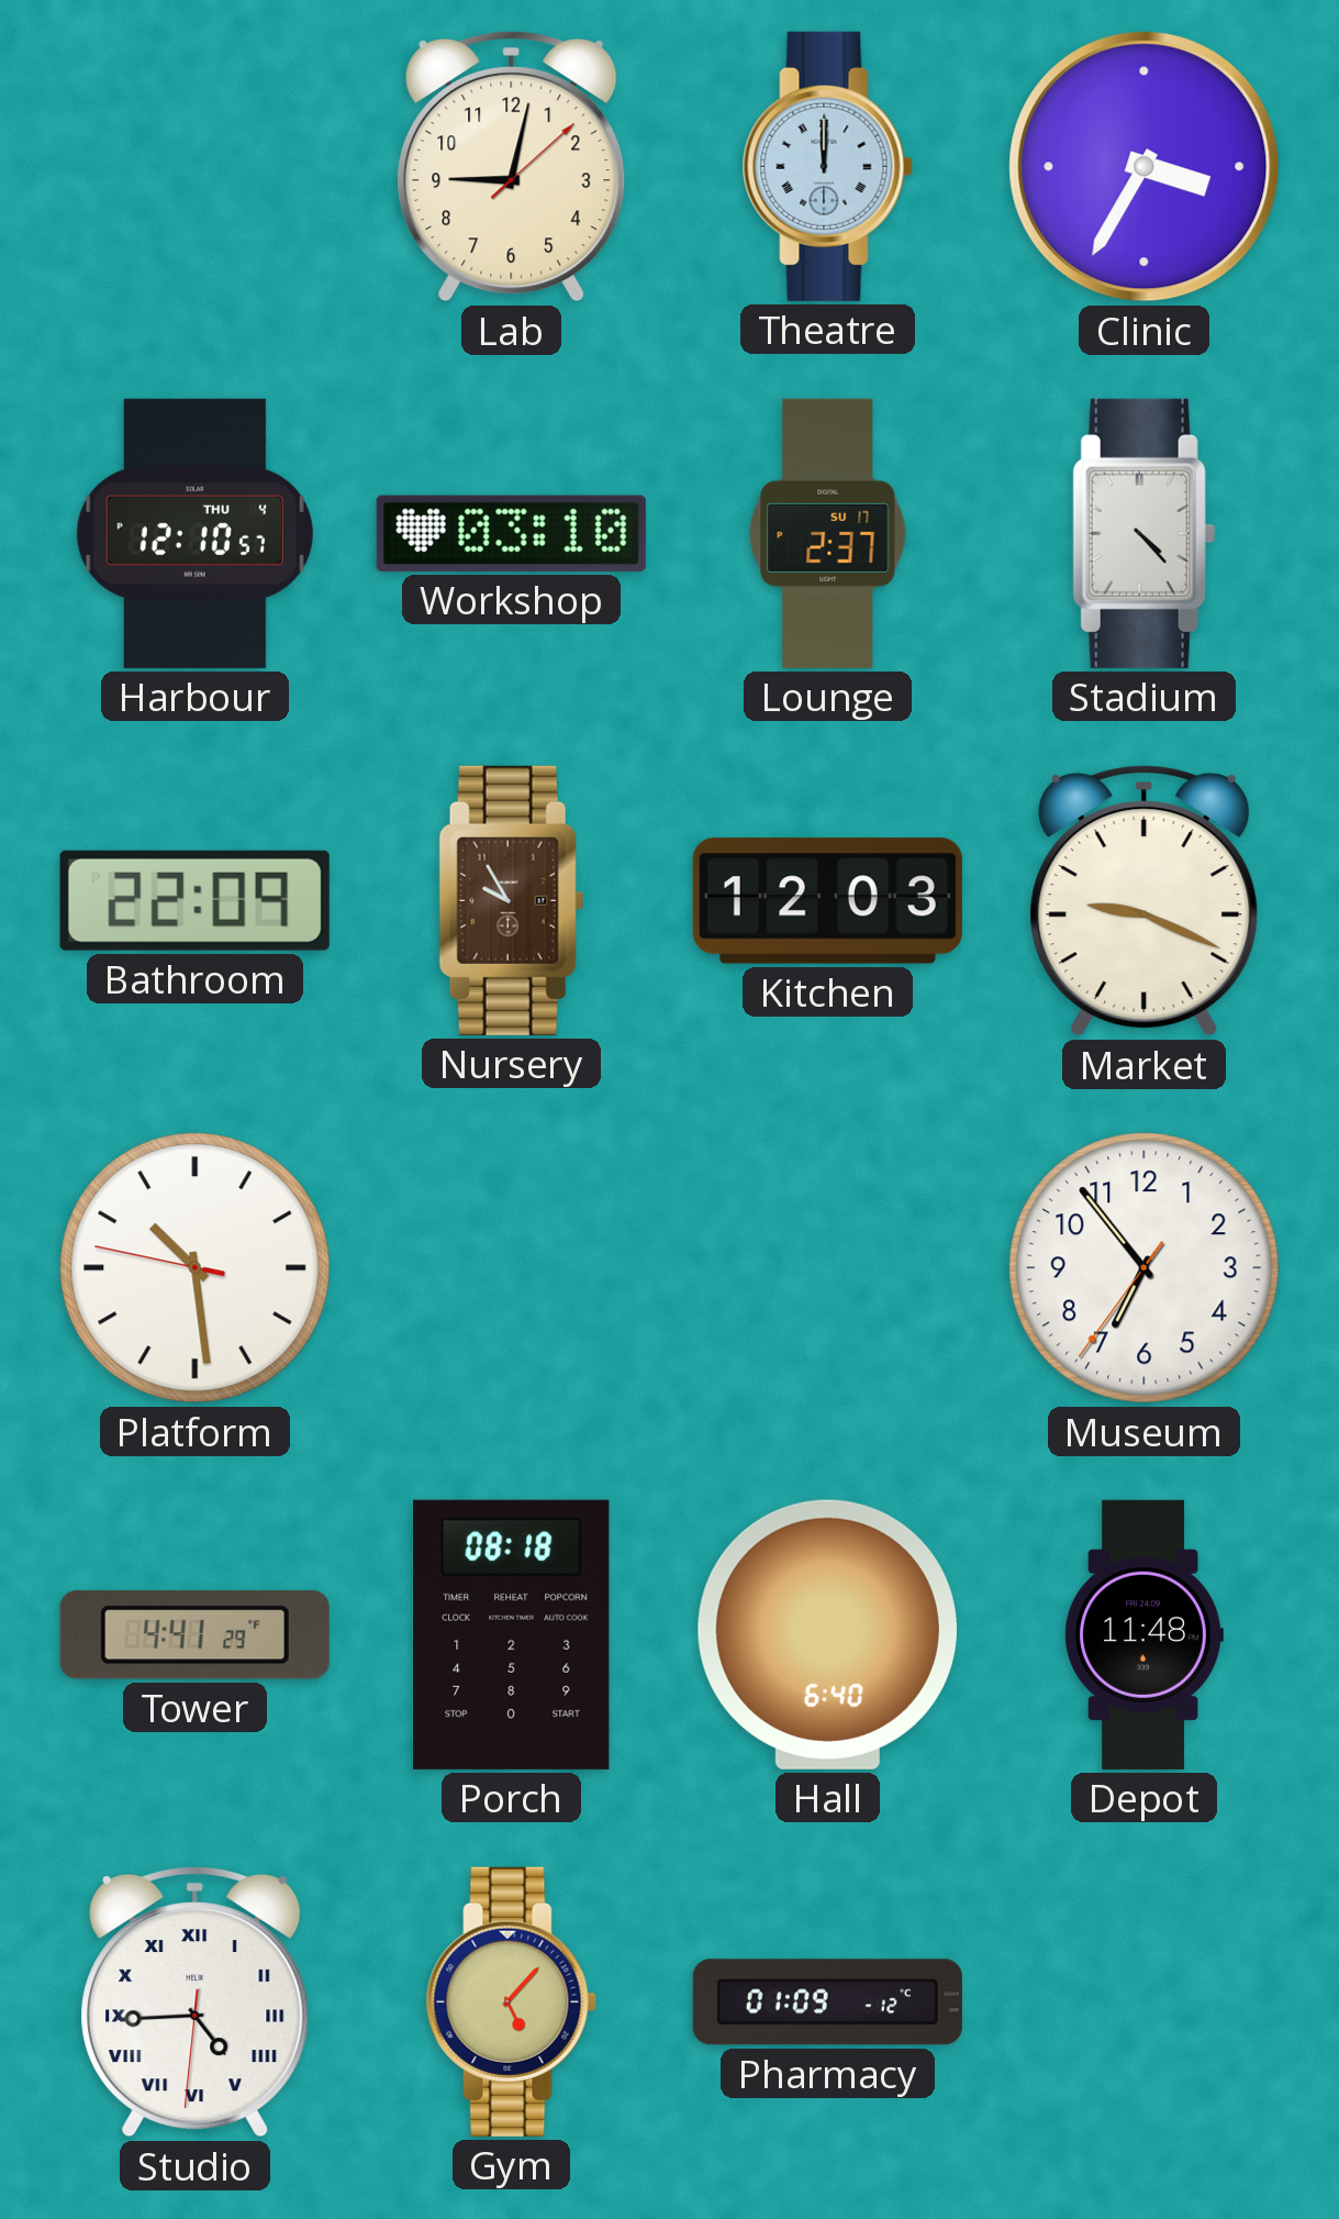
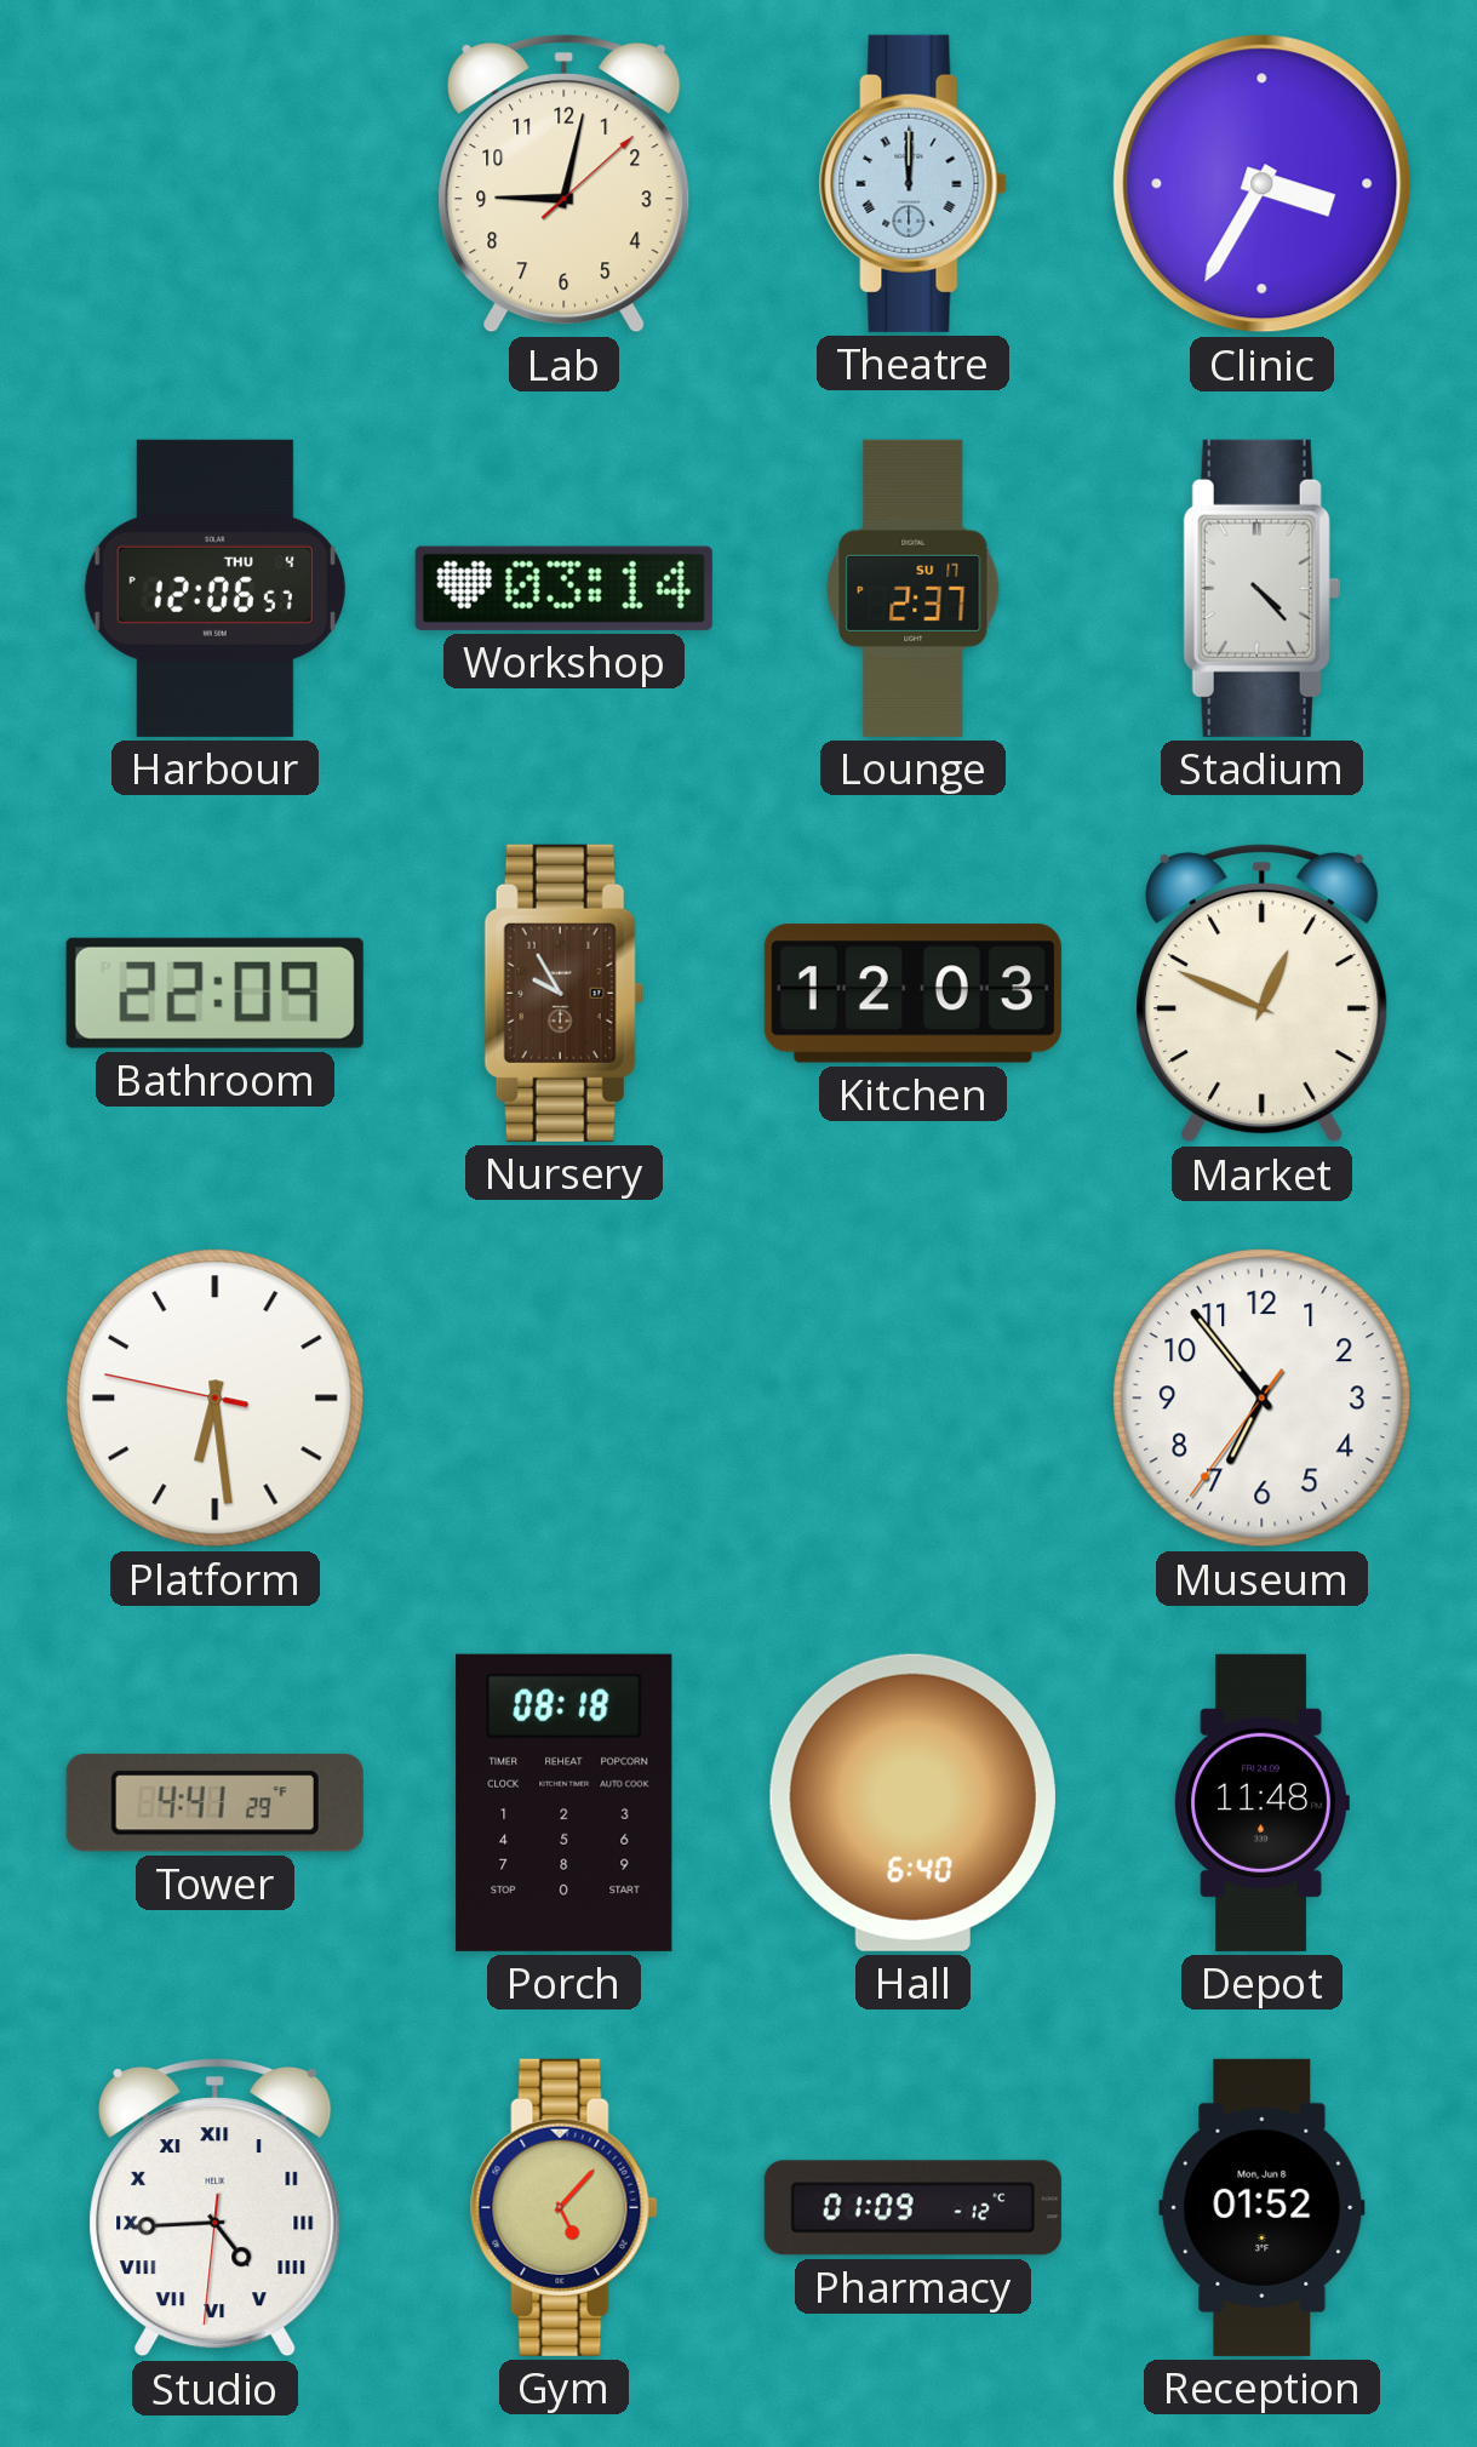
Harbour: 12:10 -> 12:06 (214, 588)
Workshop: 03:10 -> 03:14 (563, 588)
Market: 9:19 -> 12:49 (1263, 994)
Platform: 10:28 -> 6:28 (216, 1399)
Reception: none -> 01:52 (1263, 2207)
